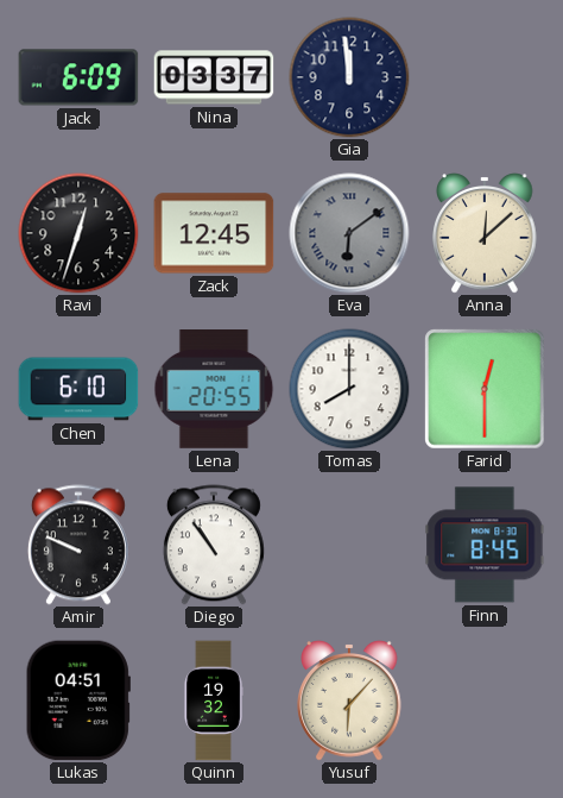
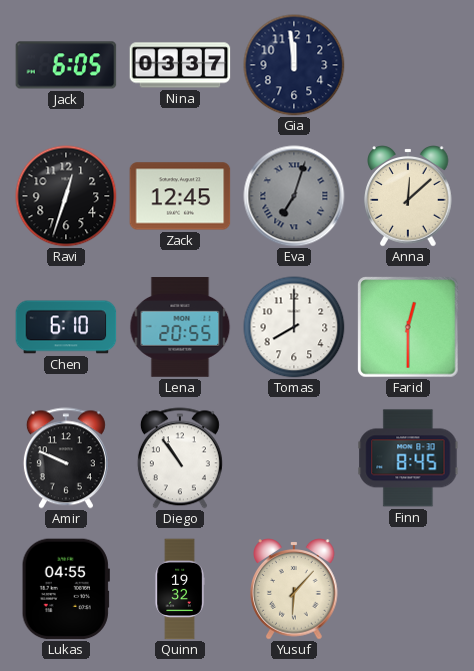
Jack: 6:09 -> 6:05 (66, 65)
Eva: 6:09 -> 7:03 (294, 196)
Lukas: 04:51 -> 04:55 (66, 589)
